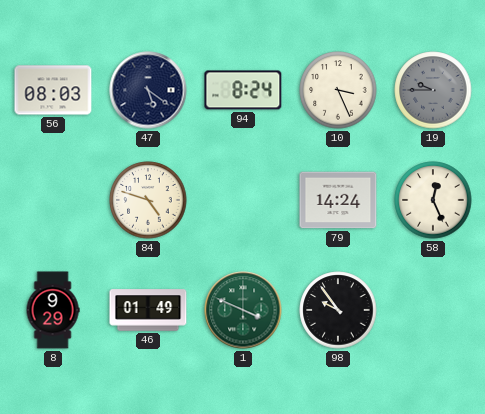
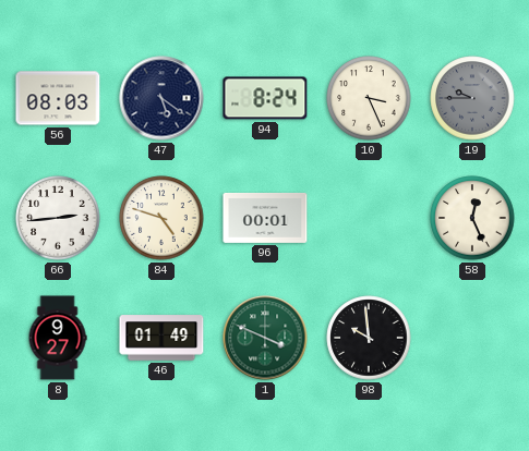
66: none -> 2:44 (58, 218)
96: none -> 00:01 (265, 218)
79: 14:24 -> none (338, 200)
8: 9:29 -> 9:27 (58, 338)
98: 9:54 -> 9:59 (369, 338)
